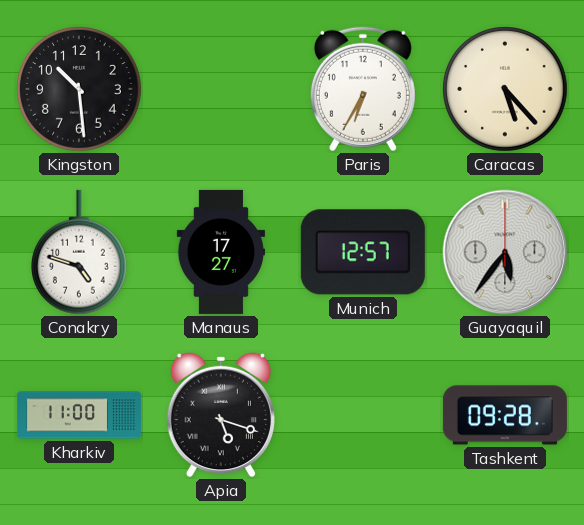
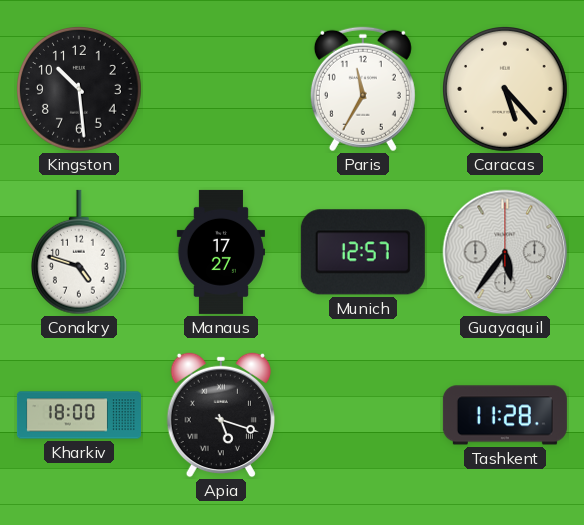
Paris: 6:35 -> 11:35 (363, 89)
Kharkiv: 11:00 -> 18:00 (79, 415)
Tashkent: 09:28 -> 11:28 (505, 415)
